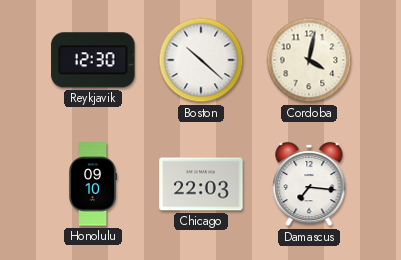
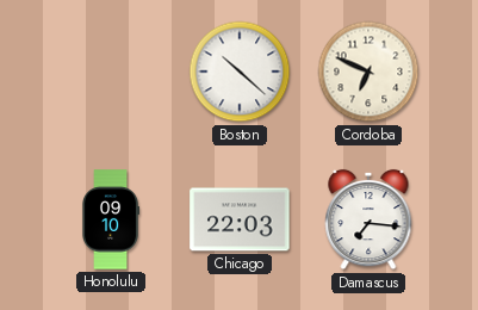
Reykjavik: 12:30 -> none (93, 60)
Cordoba: 4:02 -> 6:49 (368, 72)
